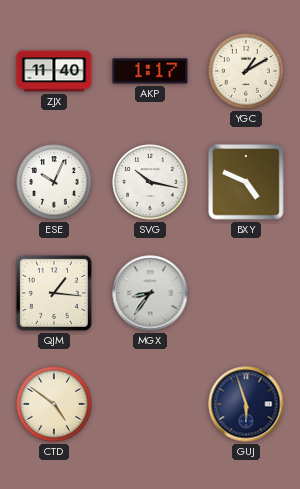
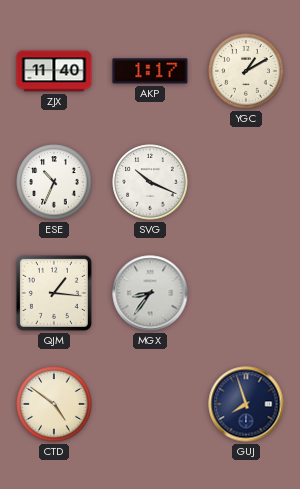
ESE: 10:04 -> 10:34 (54, 182)
SVG: 10:17 -> 10:19 (150, 182)
BXY: 4:49 -> none (246, 182)
GUJ: 5:57 -> 7:57 (246, 404)
